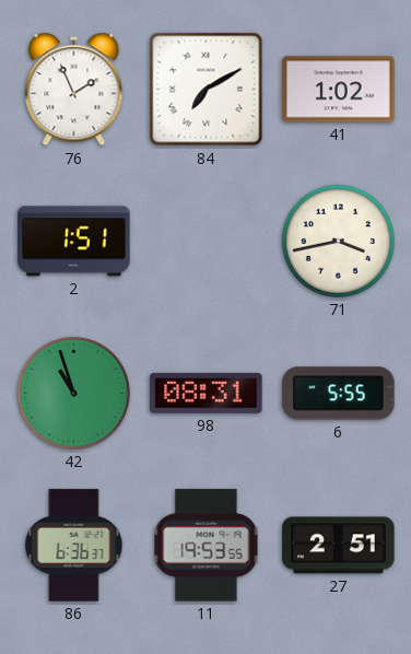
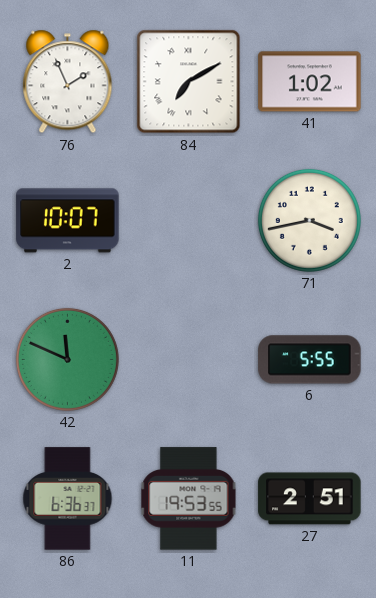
2: 1:51 -> 10:07 (68, 221)
42: 10:57 -> 11:49 (67, 359)
98: 08:31 -> none (207, 393)
